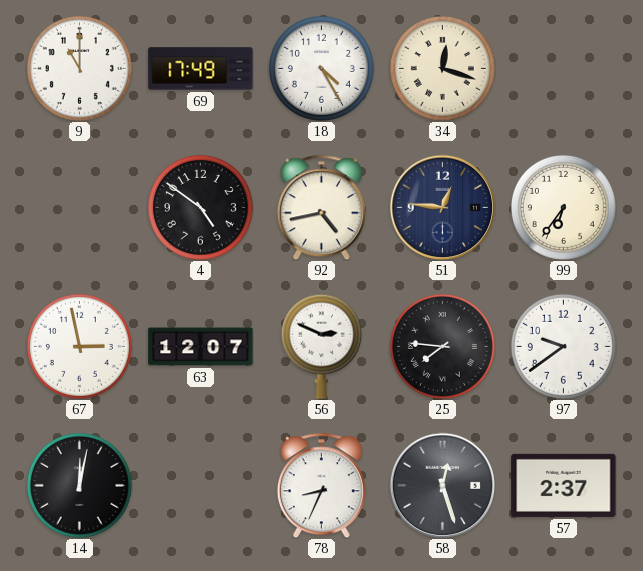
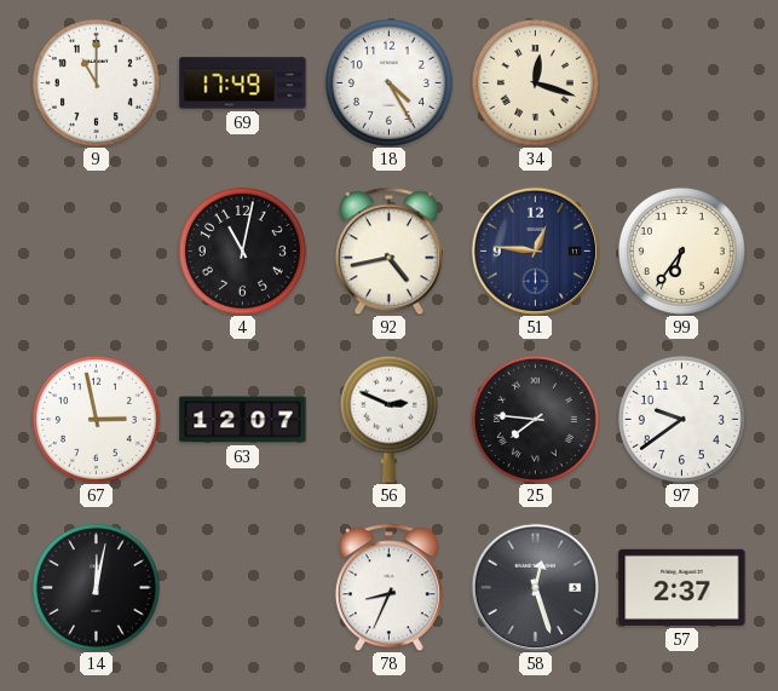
4: 4:51 -> 11:02 (242, 251)
